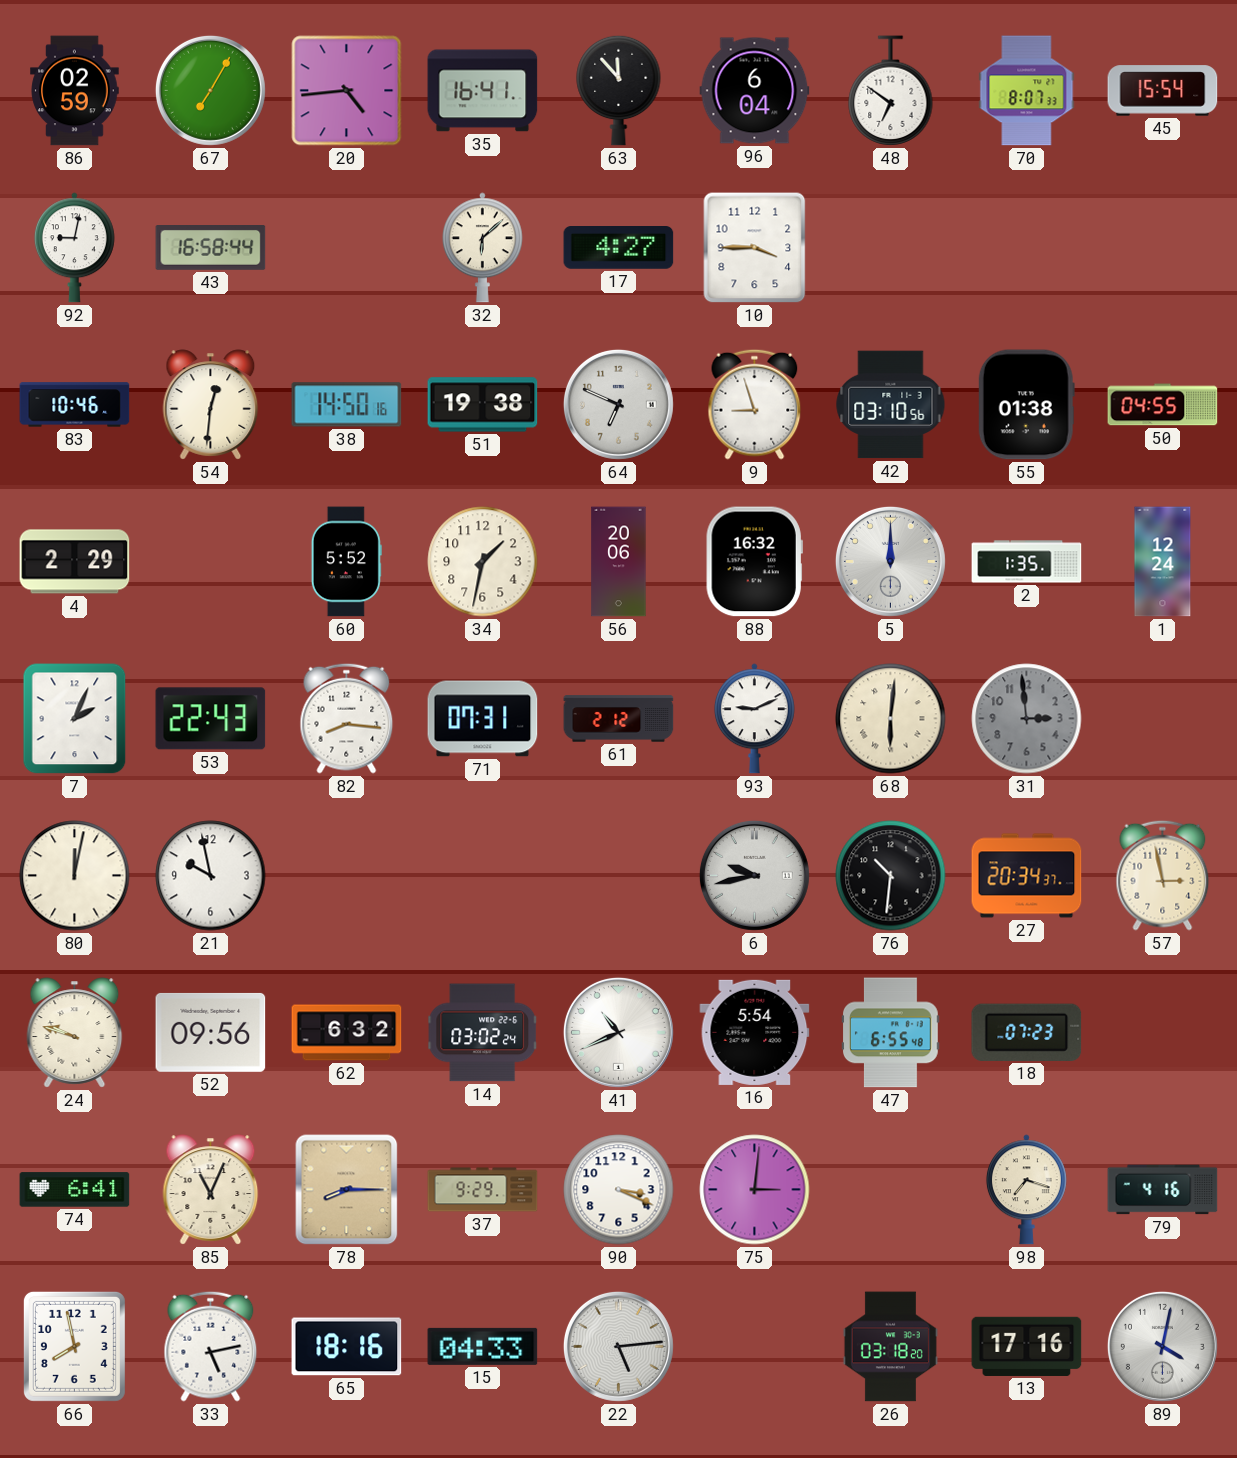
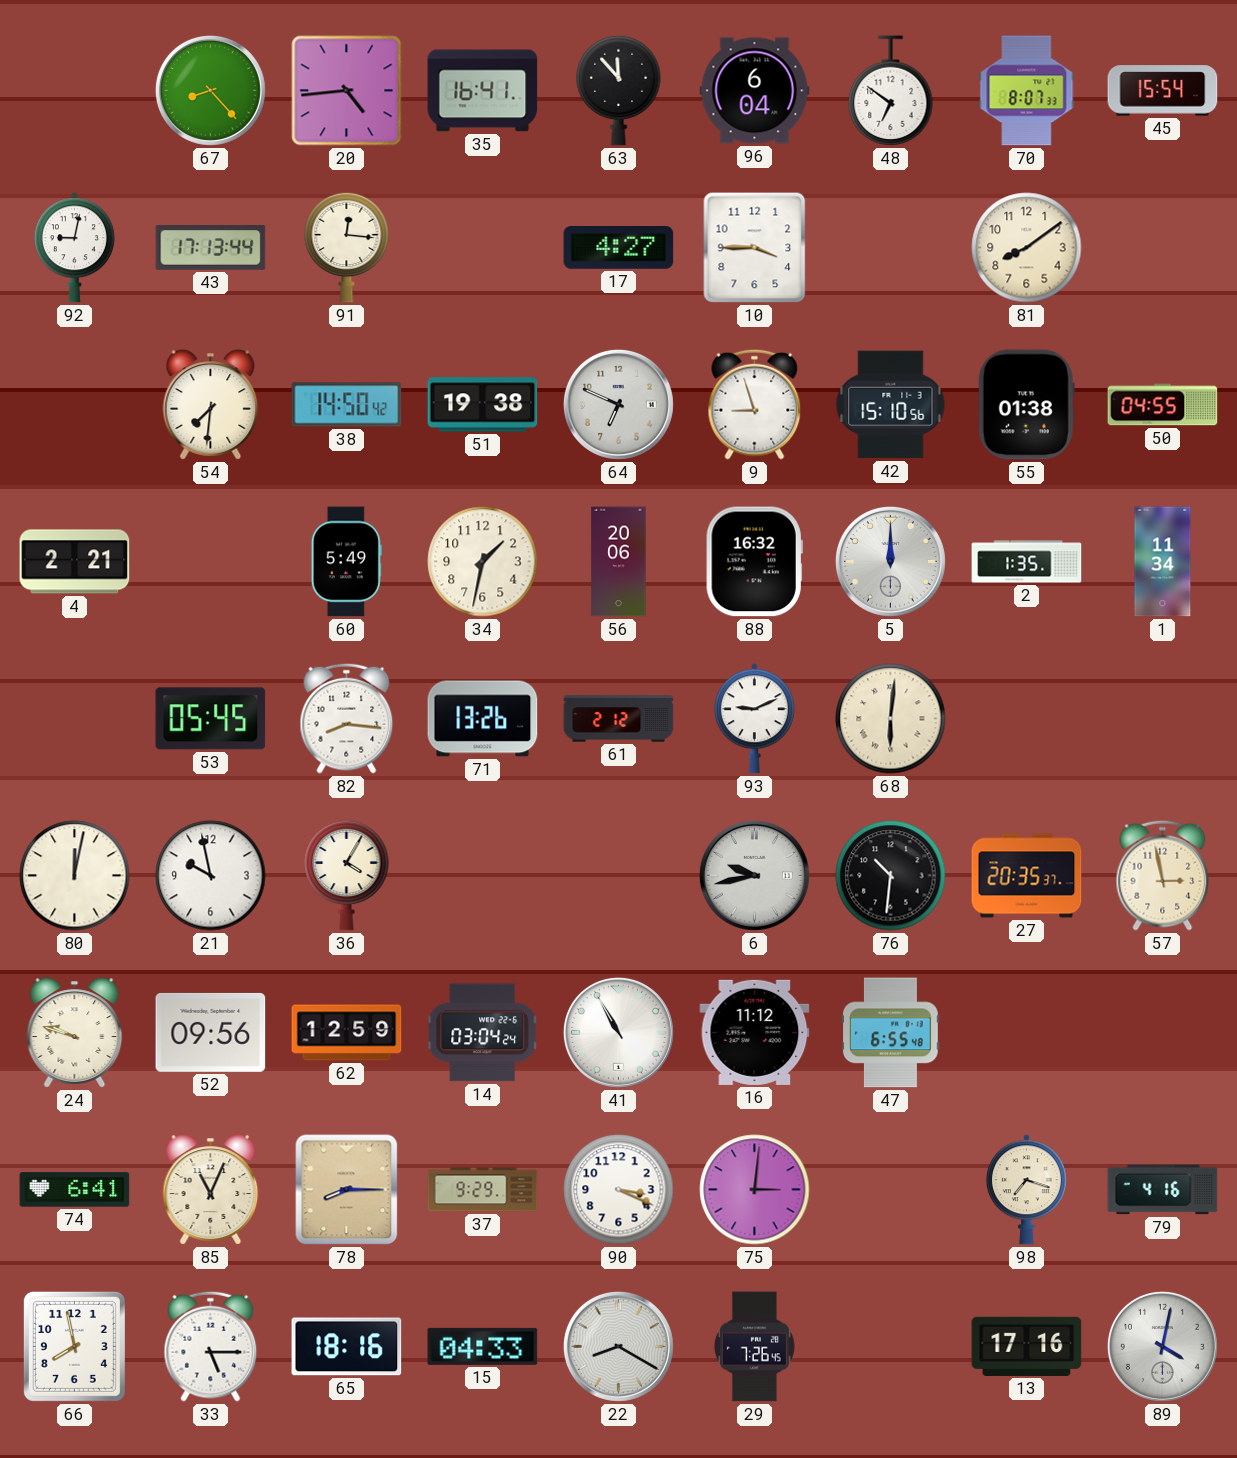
86: 02:59 -> none (75, 91)
67: 7:05 -> 8:23 (210, 90)
43: 16:58 -> 17:13 (211, 248)
91: none -> 12:16 (347, 247)
32: 6:08 -> none (482, 248)
81: none -> 8:09 (1027, 248)
83: 10:46 -> none (75, 405)
54: 12:31 -> 7:31 (211, 405)
38: 14:50:16 -> 14:50:42 (347, 405)
42: 03:10 -> 15:10 (891, 405)
4: 2:29 -> 2:21 (75, 562)
60: 5:52 -> 5:49 (346, 562)
1: 12:24 -> 11:34 (1163, 562)
7: 2:04 -> none (75, 719)
53: 22:43 -> 05:45 (211, 719)
71: 07:31 -> 13:26 (483, 719)
31: 2:59 -> none (1027, 719)
36: none -> 4:05 (347, 875)
27: 20:34 -> 20:35 (1027, 876)
62: 6:32 -> 12:59 (347, 1033)
14: 03:02 -> 03:04 (483, 1033)
41: 10:41 -> 10:55 (618, 1032)
16: 5:54 -> 11:12 (755, 1032)
18: 07:23 -> none (1027, 1032)
33: 5:13 -> 5:15 (211, 1346)
22: 5:14 -> 8:20 (618, 1346)
29: none -> 7:26 (754, 1347)
26: 03:18 -> none (890, 1347)
